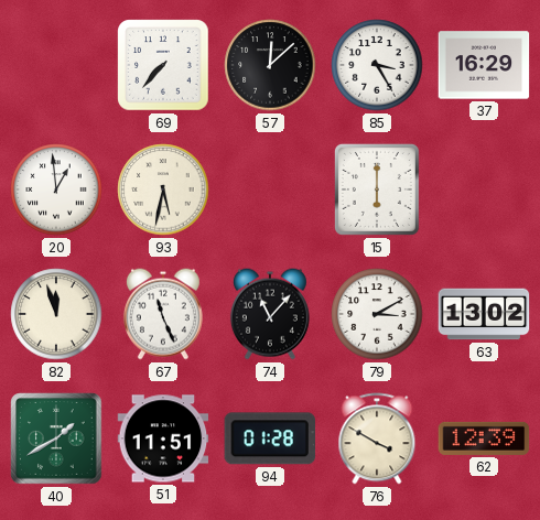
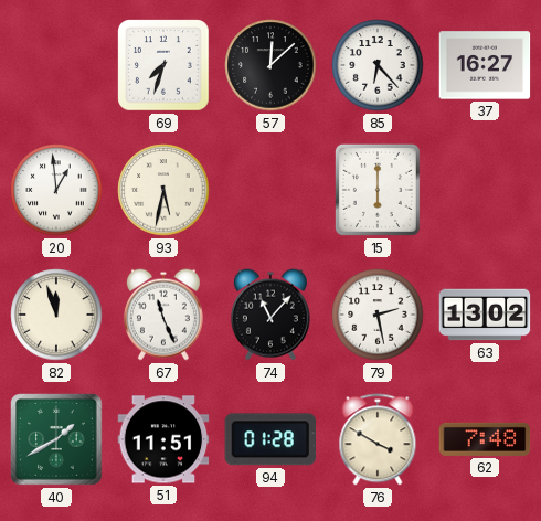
69: 7:37 -> 7:33 (163, 65)
85: 3:25 -> 6:23 (378, 65)
37: 16:29 -> 16:27 (485, 65)
79: 3:10 -> 2:28 (378, 315)
62: 12:39 -> 7:48 (485, 439)
